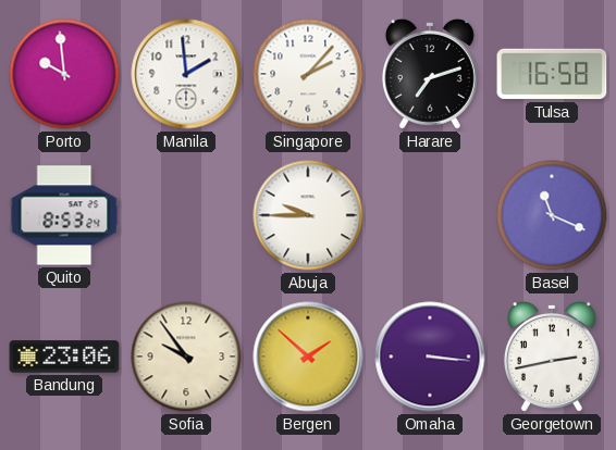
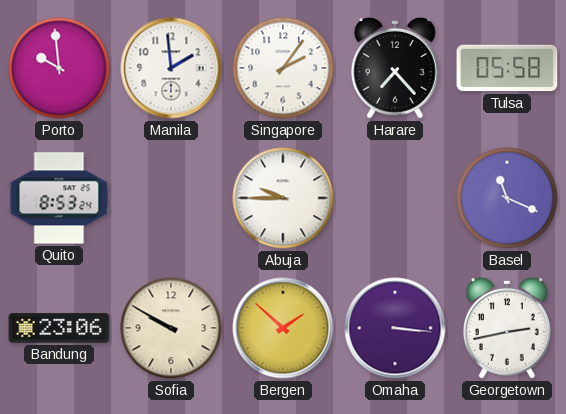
Singapore: 2:07 -> 2:06 (283, 68)
Harare: 7:12 -> 7:23 (395, 68)
Tulsa: 16:58 -> 05:58 (507, 68)
Sofia: 9:54 -> 9:50 (171, 328)
